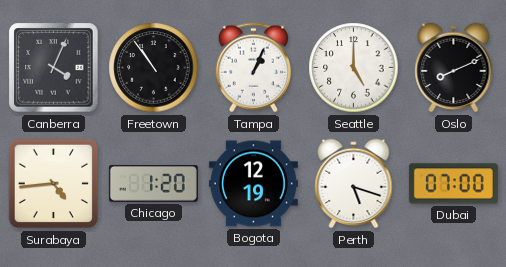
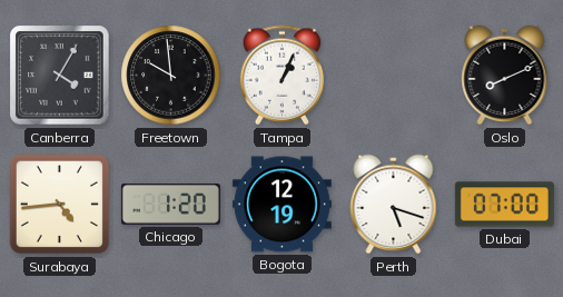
Canberra: 4:04 -> 4:05 (60, 76)
Freetown: 10:54 -> 9:59 (171, 76)
Seattle: 5:00 -> none (354, 68)
